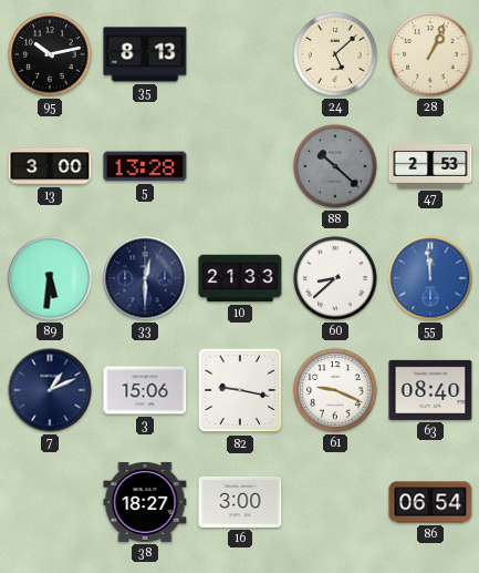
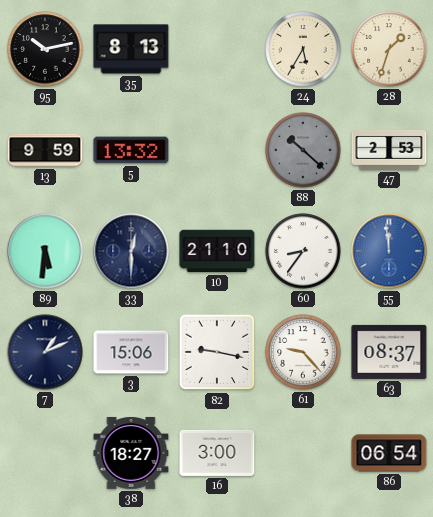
24: 5:08 -> 5:35 (303, 49)
28: 1:04 -> 1:33 (389, 49)
13: 3:00 -> 9:59 (45, 150)
5: 13:28 -> 13:32 (131, 150)
10: 21:33 -> 21:10 (217, 251)
60: 8:38 -> 8:36 (303, 251)
61: 9:19 -> 9:23 (303, 352)
63: 08:40 -> 08:37 (389, 352)
